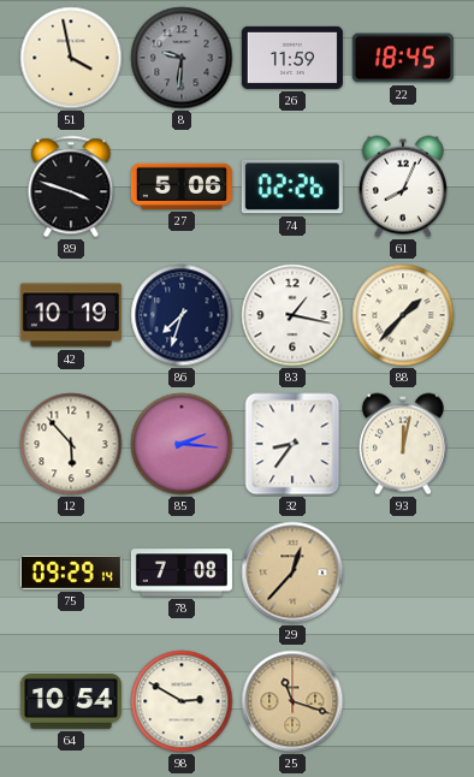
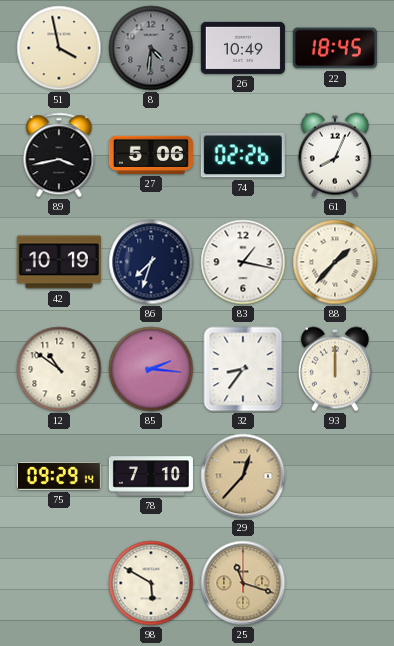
8: 9:31 -> 4:31 (151, 48)
26: 11:59 -> 10:49 (243, 48)
89: 3:48 -> 3:43 (59, 155)
12: 5:53 -> 10:51 (59, 369)
93: 12:02 -> 12:00 (335, 369)
78: 7:08 -> 7:10 (151, 476)
64: 10:54 -> none (71, 702)
98: 2:50 -> 5:50 (151, 583)
